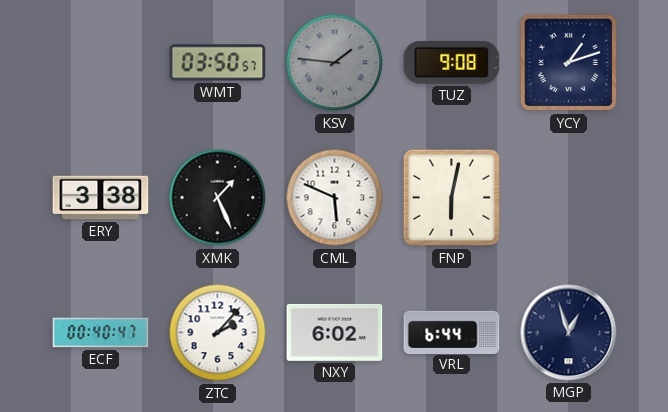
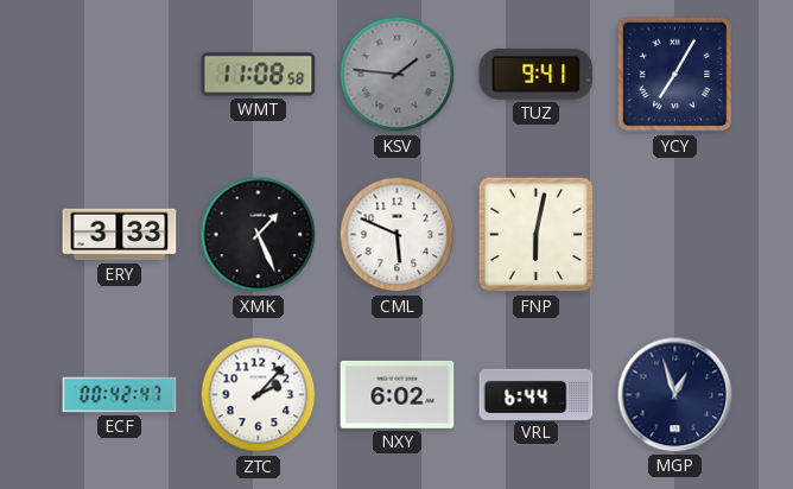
WMT: 03:50 -> 11:08 (259, 75)
TUZ: 9:08 -> 9:41 (537, 74)
YCY: 1:12 -> 7:05 (675, 75)
ERY: 3:38 -> 3:33 (120, 235)
ECF: 00:40 -> 00:42 (120, 395)
